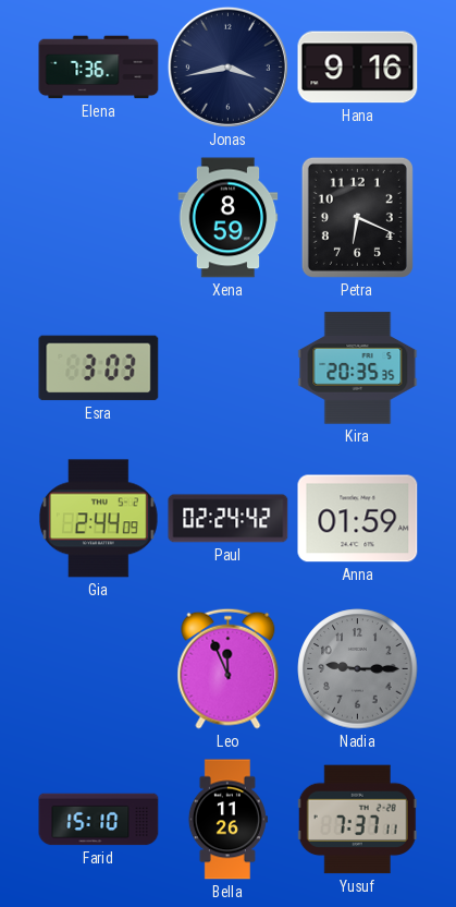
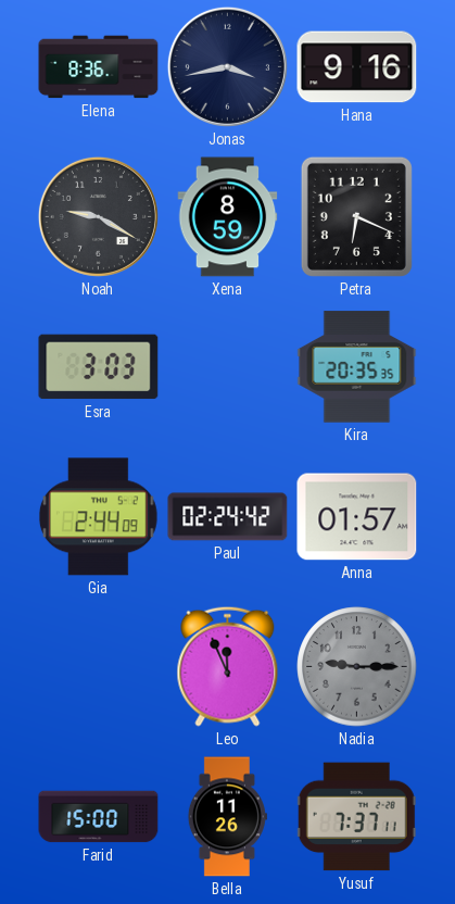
Elena: 7:36 -> 8:36 (99, 67)
Noah: none -> 9:20 (98, 216)
Anna: 01:59 -> 01:57 (357, 517)
Farid: 15:10 -> 15:00 (99, 817)
